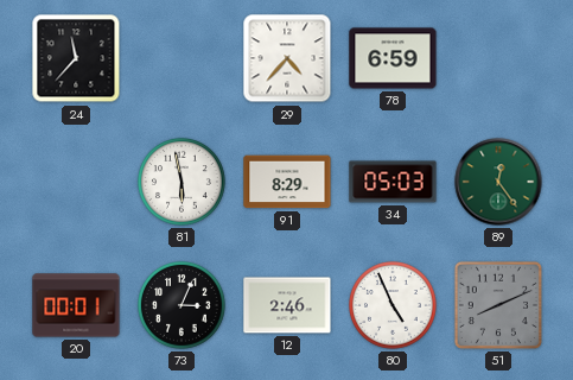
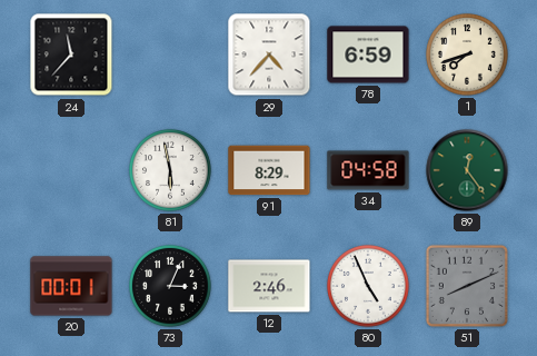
1: none -> 7:42 (468, 56)
34: 05:03 -> 04:58 (368, 170)
